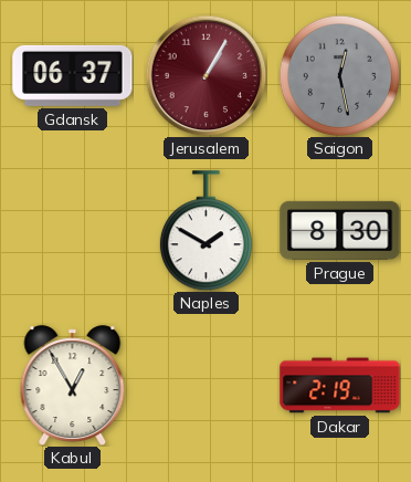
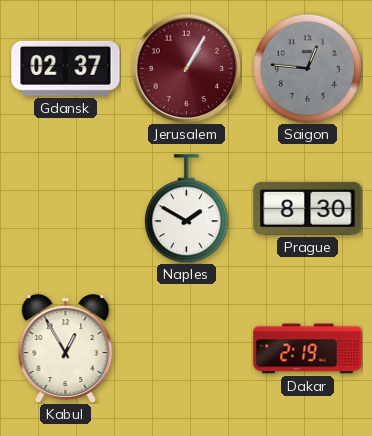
Gdansk: 06:37 -> 02:37 (66, 68)
Saigon: 12:28 -> 12:46 (307, 68)
